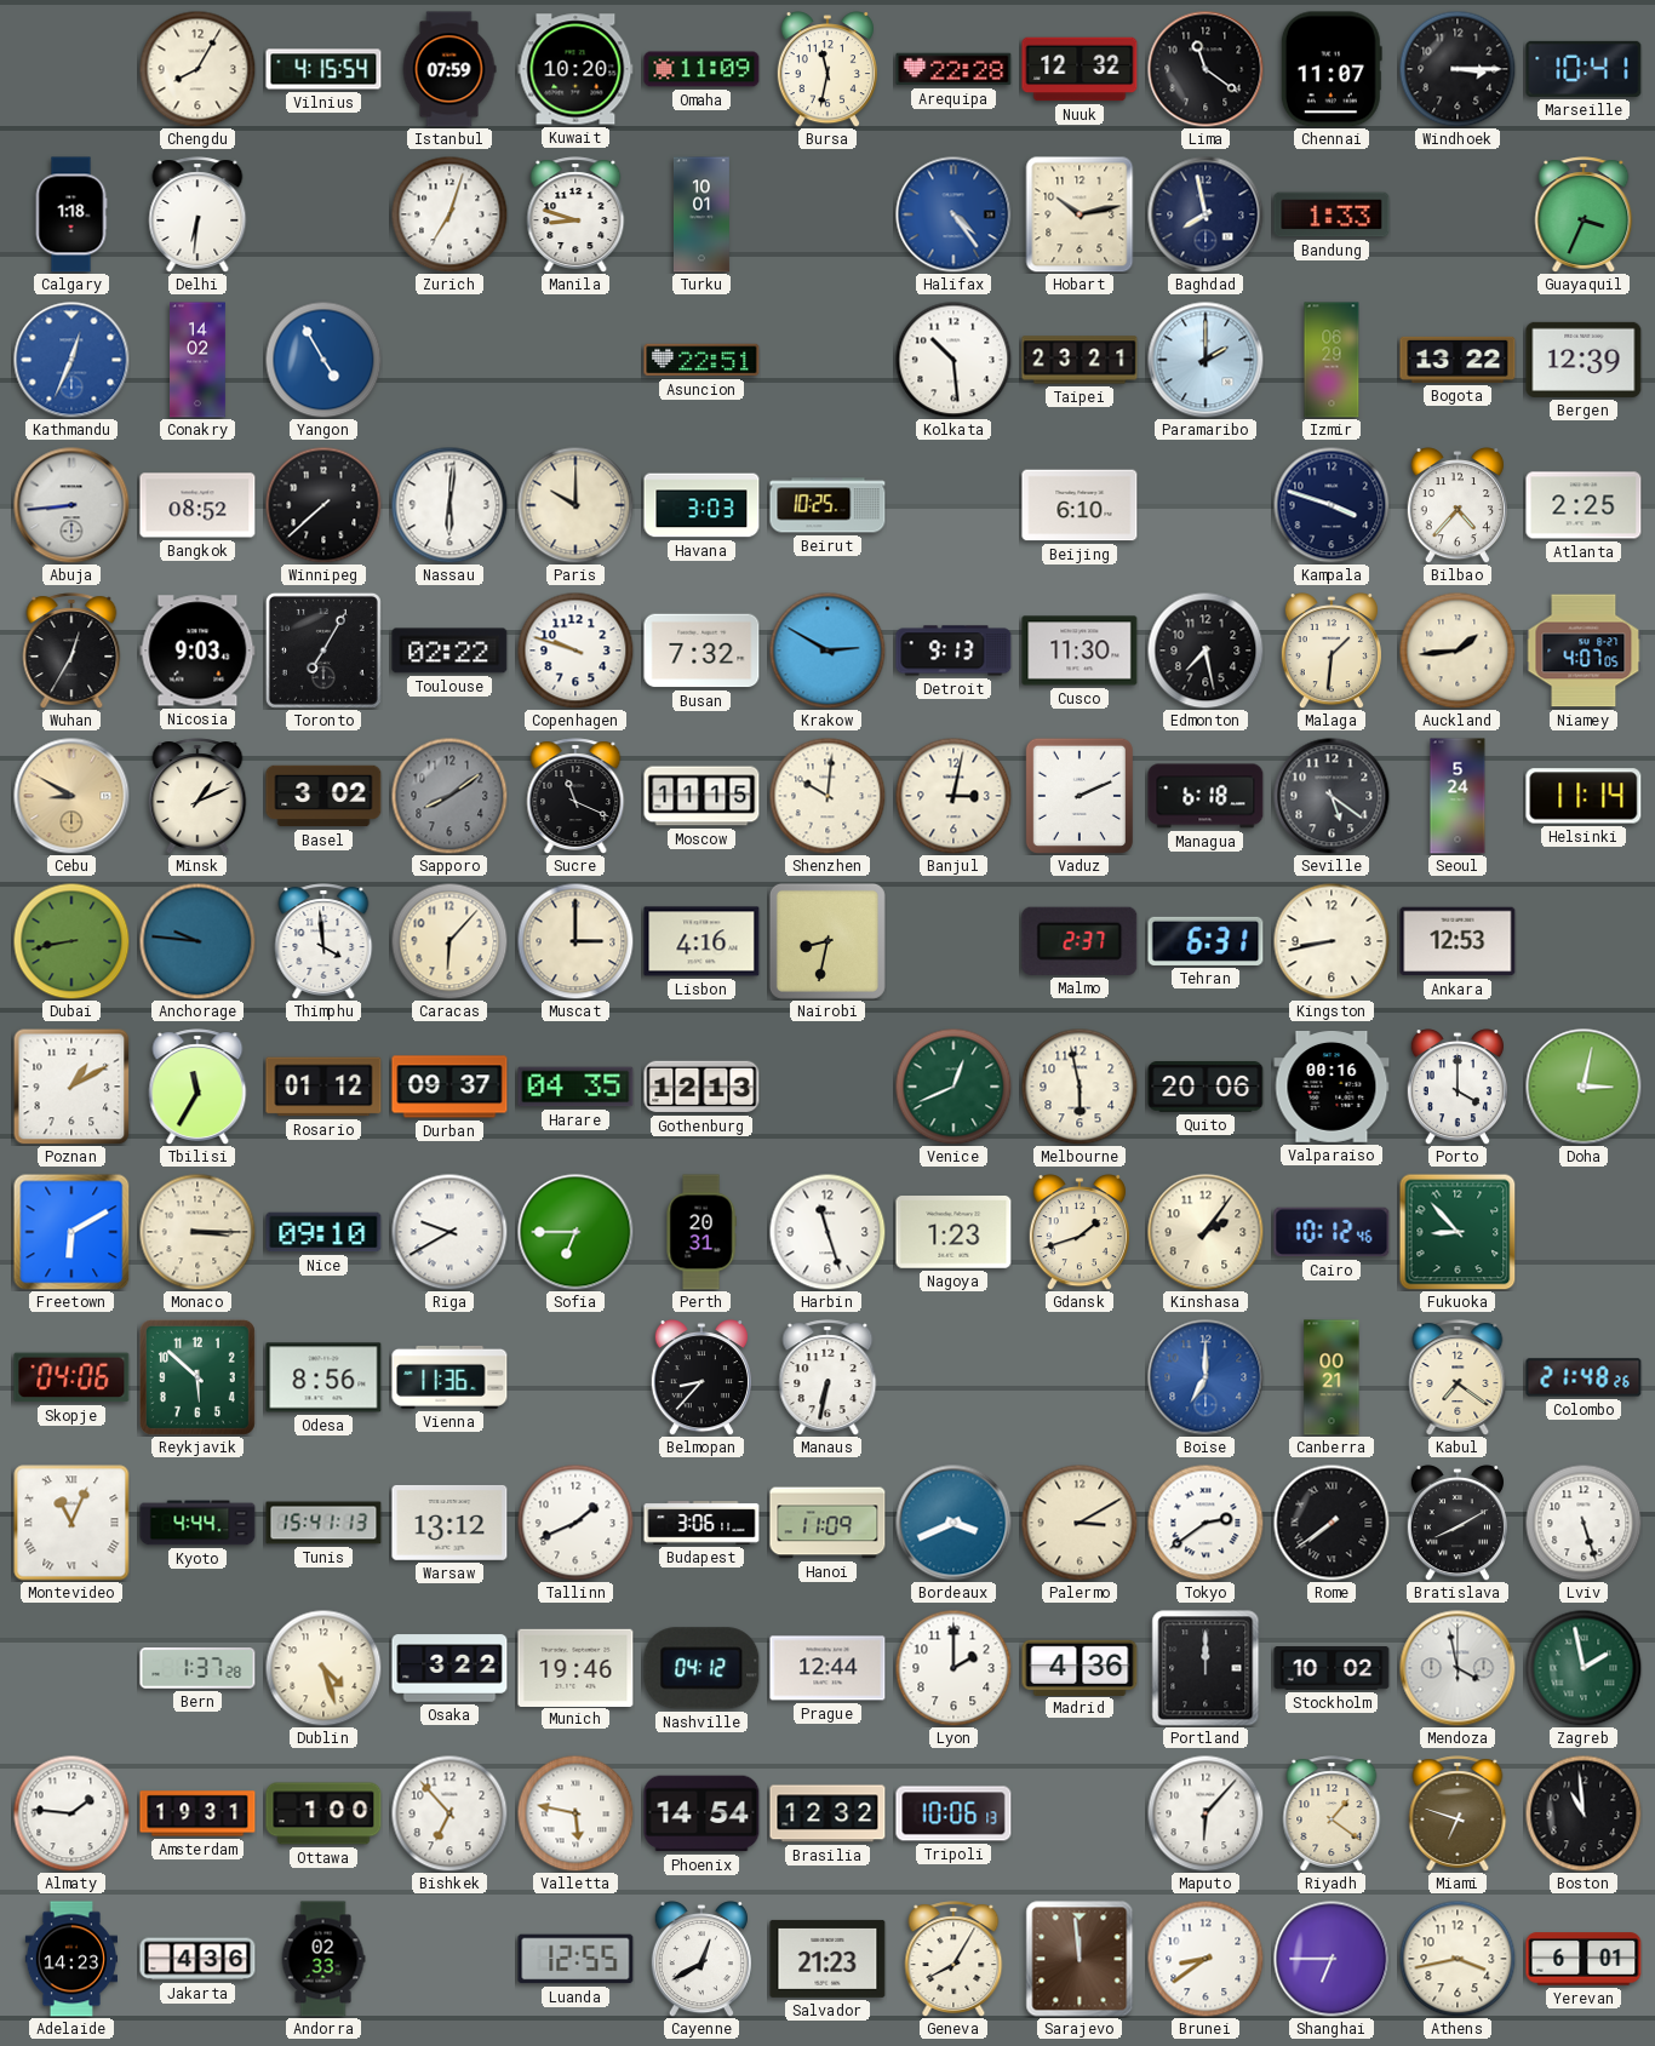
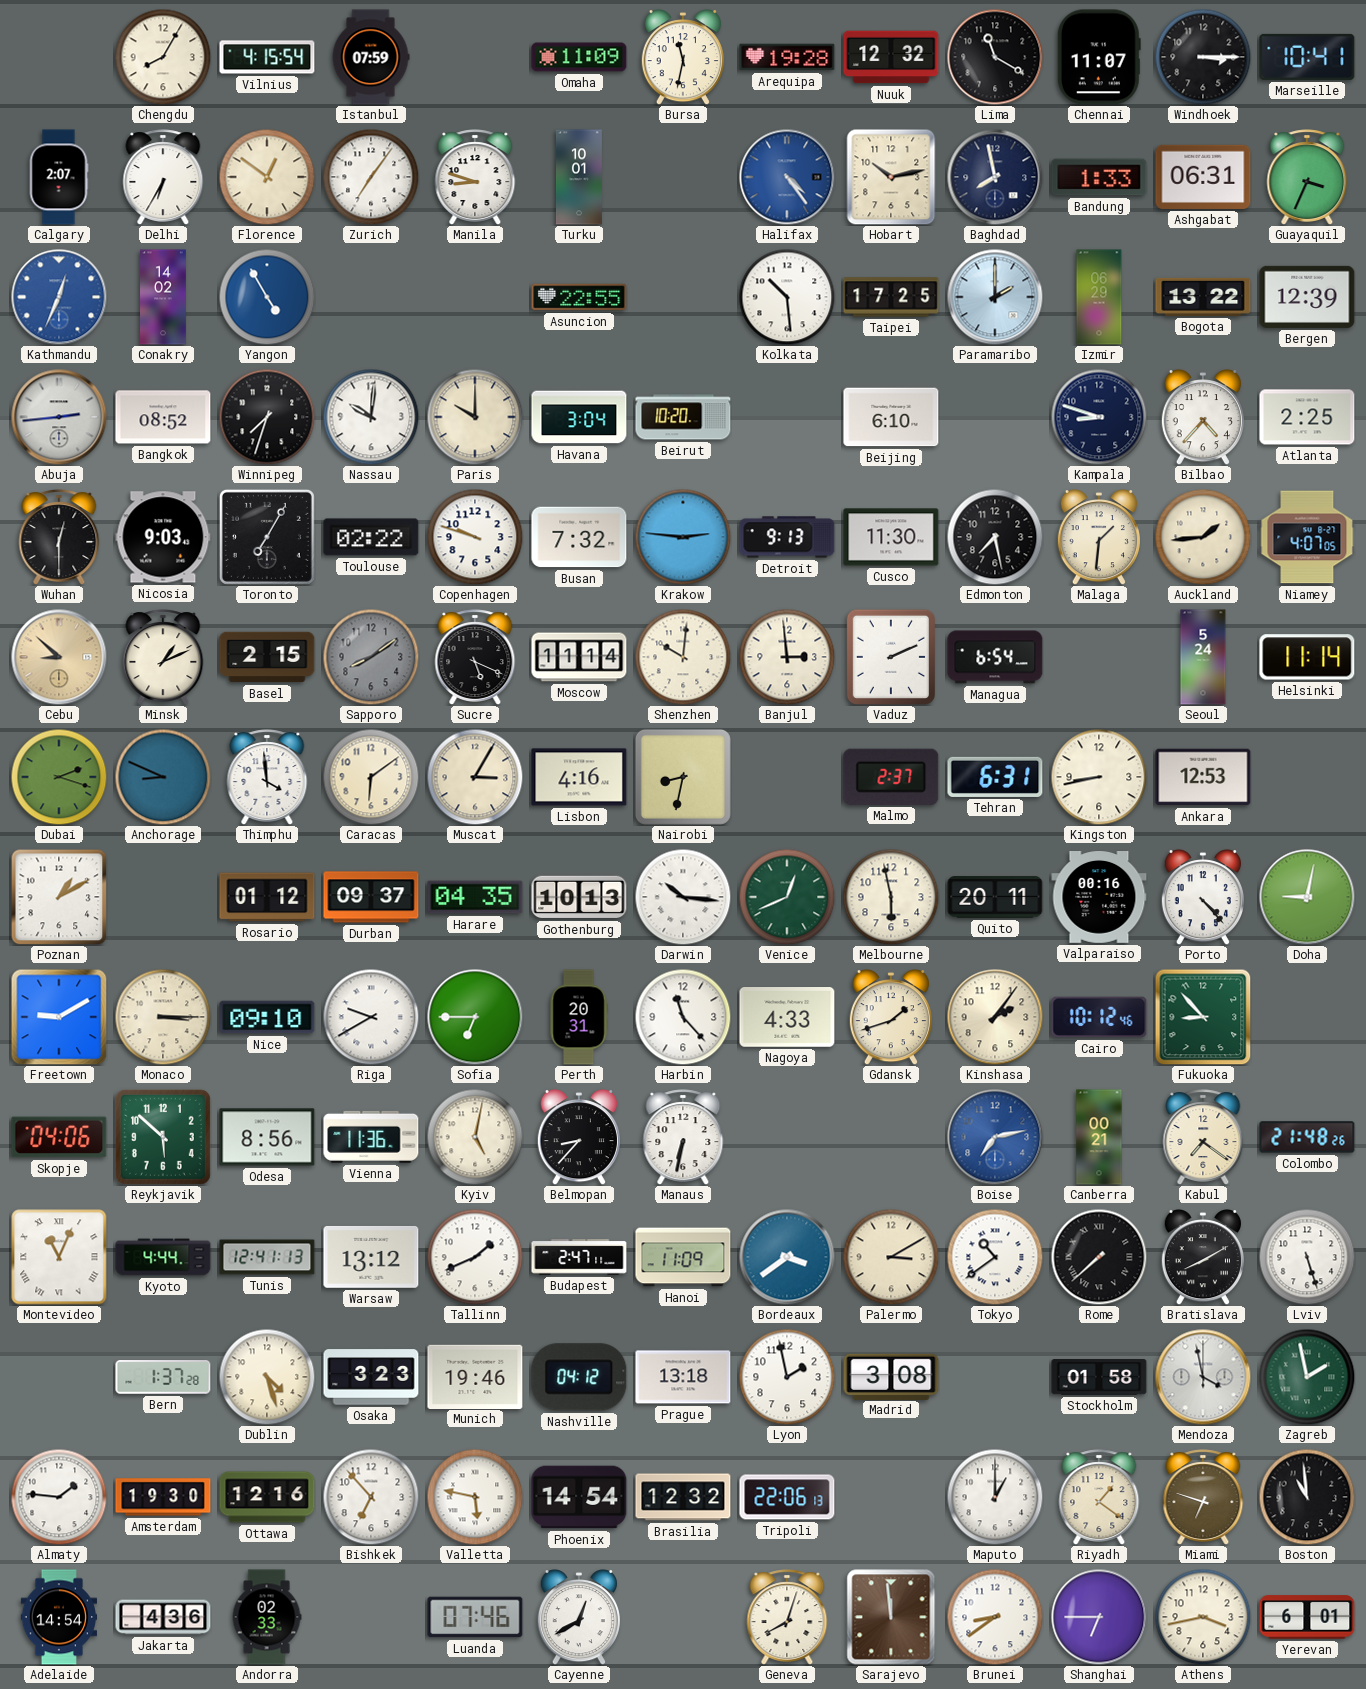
Kuwait: 10:20 -> none (575, 69)
Arequipa: 22:28 -> 19:28 (787, 57)
Lima: 11:21 -> 11:20 (995, 57)
Calgary: 1:18 -> 2:07 (59, 177)
Delhi: 6:31 -> 6:35 (163, 177)
Florence: none -> 12:51 (267, 177)
Zurich: 7:03 -> 7:06 (371, 177)
Ashgabat: none -> 06:31 (1203, 177)
Asuncion: 22:51 -> 22:55 (579, 297)
Taipei: 23:21 -> 17:25 (891, 297)
Abuja: 8:44 -> 2:44 (59, 417)
Winnipeg: 7:38 -> 7:33 (267, 417)
Nassau: 6:01 -> 10:01 (371, 417)
Havana: 3:03 -> 3:04 (579, 417)
Beirut: 10:25 -> 10:20 (683, 417)
Kampala: 3:48 -> 8:48 (1099, 417)
Wuhan: 12:35 -> 12:30 (59, 537)
Krakow: 2:50 -> 2:46 (683, 537)
Cebu: 8:50 -> 8:52 (59, 657)
Basel: 3:02 -> 2:15 (267, 657)
Sucre: 11:19 -> 5:19 (475, 657)
Moscow: 11:15 -> 11:14 (579, 657)
Banjul: 3:02 -> 2:59 (787, 657)
Managua: 6:18 -> 6:54 (995, 657)
Seville: 5:21 -> none (1332, 796)
Dubai: 8:43 -> 2:18 (59, 777)
Anchorage: 9:46 -> 8:49 (163, 777)
Caracas: 6:07 -> 6:09 (371, 777)
Muscat: 3:00 -> 3:05 (475, 777)
Tbilisi: 11:35 -> none (197, 1087)
Gothenburg: 12:13 -> 10:13 (579, 897)
Darwin: none -> 10:16 (683, 897)
Quito: 20:06 -> 20:11 (995, 897)
Porto: 4:00 -> 4:23 (1203, 897)
Doha: 3:02 -> 9:02 (1307, 897)
Freetown: 6:10 -> 9:10 (59, 1017)
Harbin: 11:27 -> 11:23 (683, 1017)
Nagoya: 1:23 -> 4:33 (787, 1018)
Kyiv: none -> 5:02 (475, 1137)
Boise: 7:00 -> 7:13 (995, 1137)
Tunis: 15:41 -> 12:41 (267, 1257)
Budapest: 3:06 -> 2:47 (579, 1257)
Bordeaux: 3:41 -> 3:39 (787, 1257)
Tokyo: 2:39 -> 10:39 (995, 1257)
Rome: 7:39 -> 7:38 (1099, 1257)
Osaka: 3:22 -> 3:23 (371, 1377)
Prague: 12:44 -> 13:18 (683, 1377)
Lyon: 2:00 -> 1:58 (787, 1377)
Madrid: 4:36 -> 3:08 (891, 1376)
Portland: 12:00 -> none (1206, 1668)
Stockholm: 10:02 -> 01:58 (1099, 1377)
Amsterdam: 19:31 -> 19:30 (163, 1497)
Ottawa: 1:00 -> 12:16 (267, 1497)
Tripoli: 10:06 -> 22:06 (787, 1497)
Maputo: 6:07 -> 1:00 (995, 1497)
Adelaide: 14:23 -> 14:54 (58, 1617)
Luanda: 12:55 -> 07:46 (475, 1617)
Salvador: 21:23 -> none (827, 1959)
Geneva: 8:05 -> 8:03 (787, 1617)
